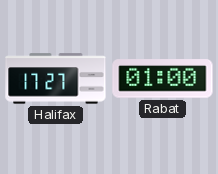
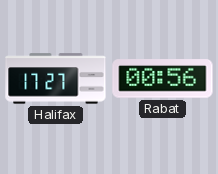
Rabat: 01:00 -> 00:56 (163, 79)
